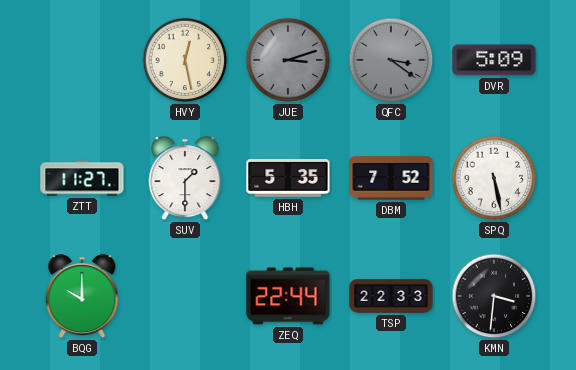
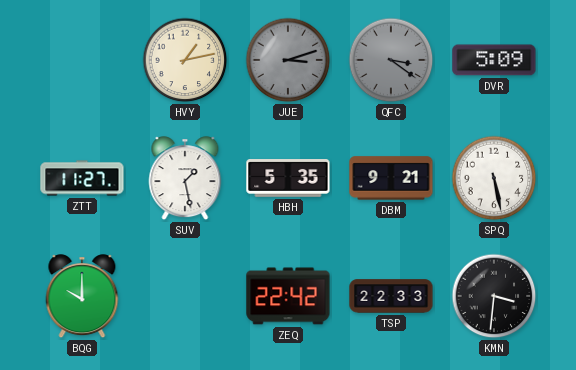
HVY: 12:28 -> 1:13 (185, 60)
SUV: 1:30 -> 1:28 (185, 179)
DBM: 7:52 -> 9:21 (391, 178)
ZEQ: 22:44 -> 22:42 (288, 296)
